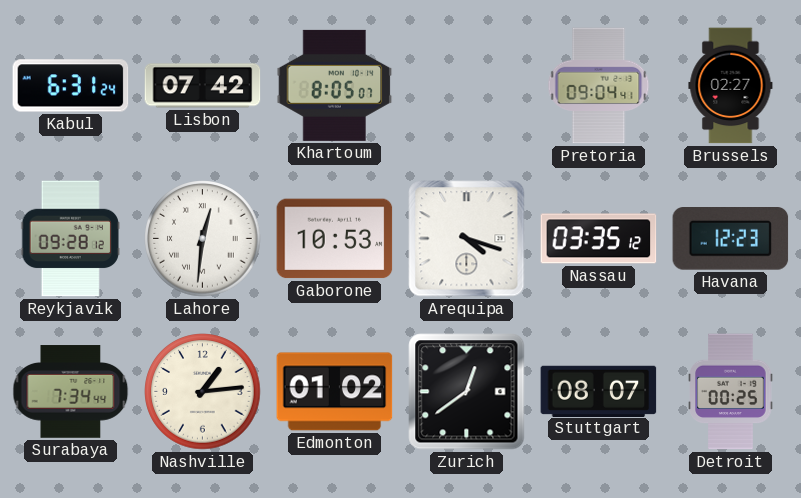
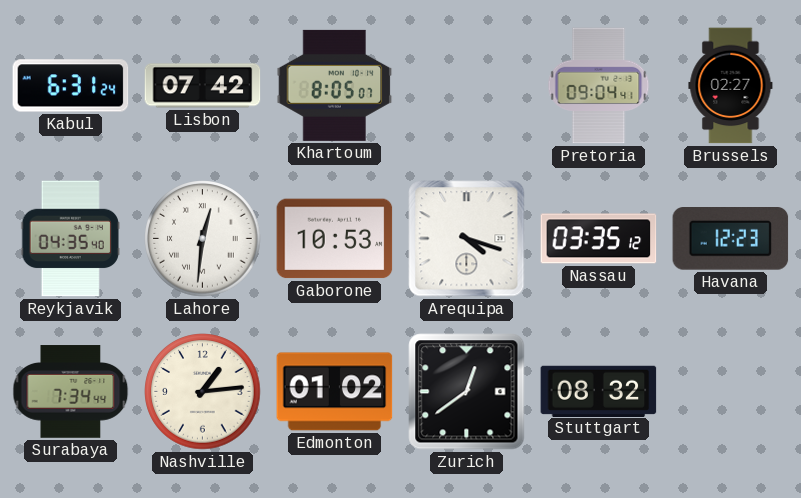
Reykjavik: 09:28 -> 04:35 (70, 239)
Stuttgart: 08:07 -> 08:32 (599, 391)
Detroit: 00:25 -> none (731, 392)
